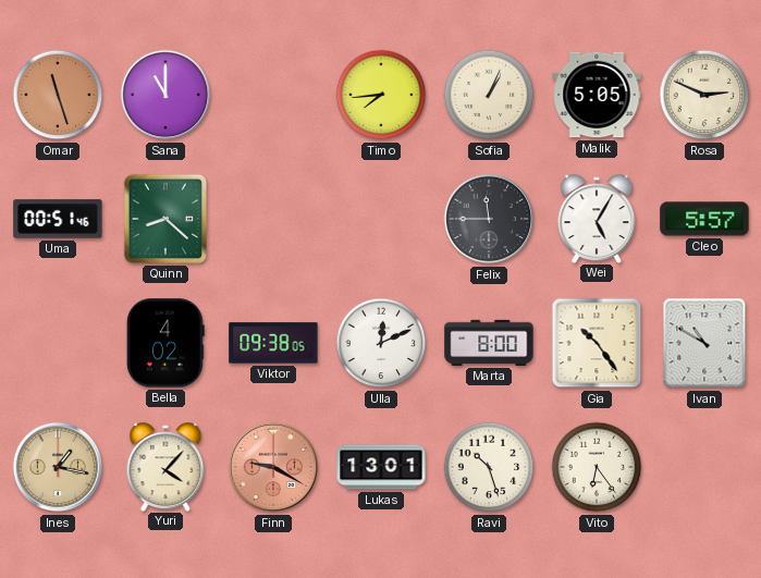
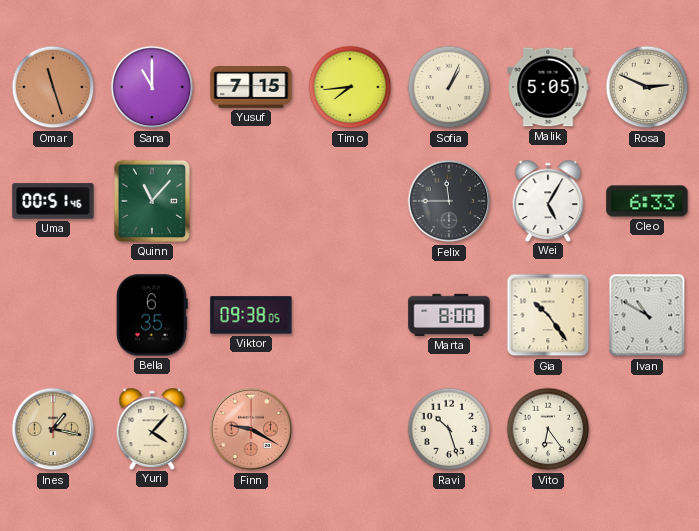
Yusuf: none -> 7:15 (251, 88)
Quinn: 8:22 -> 11:07 (152, 201)
Cleo: 5:57 -> 6:33 (647, 201)
Bella: 4:02 -> 6:35 (152, 315)
Ulla: 12:11 -> none (381, 343)
Lukas: 13:01 -> none (381, 467)
